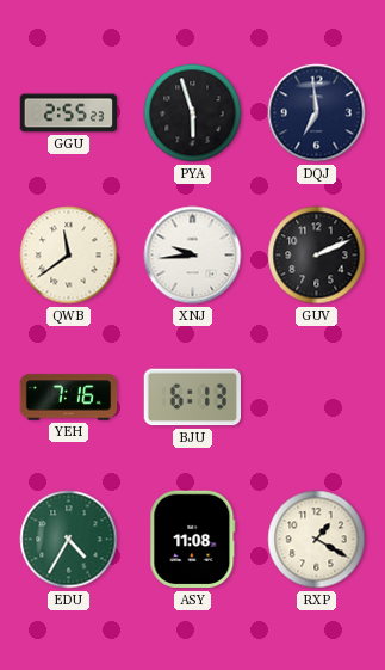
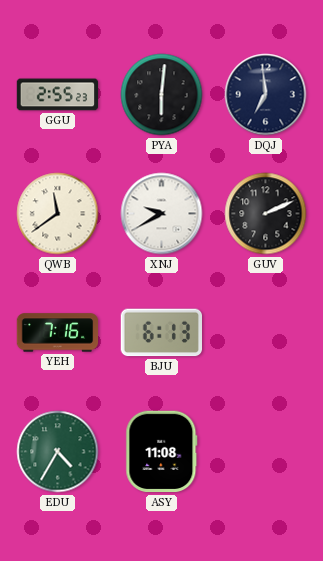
PYA: 5:57 -> 6:01 (162, 95)
XNJ: 9:44 -> 9:40 (162, 214)
RXP: 1:20 -> none (317, 540)
